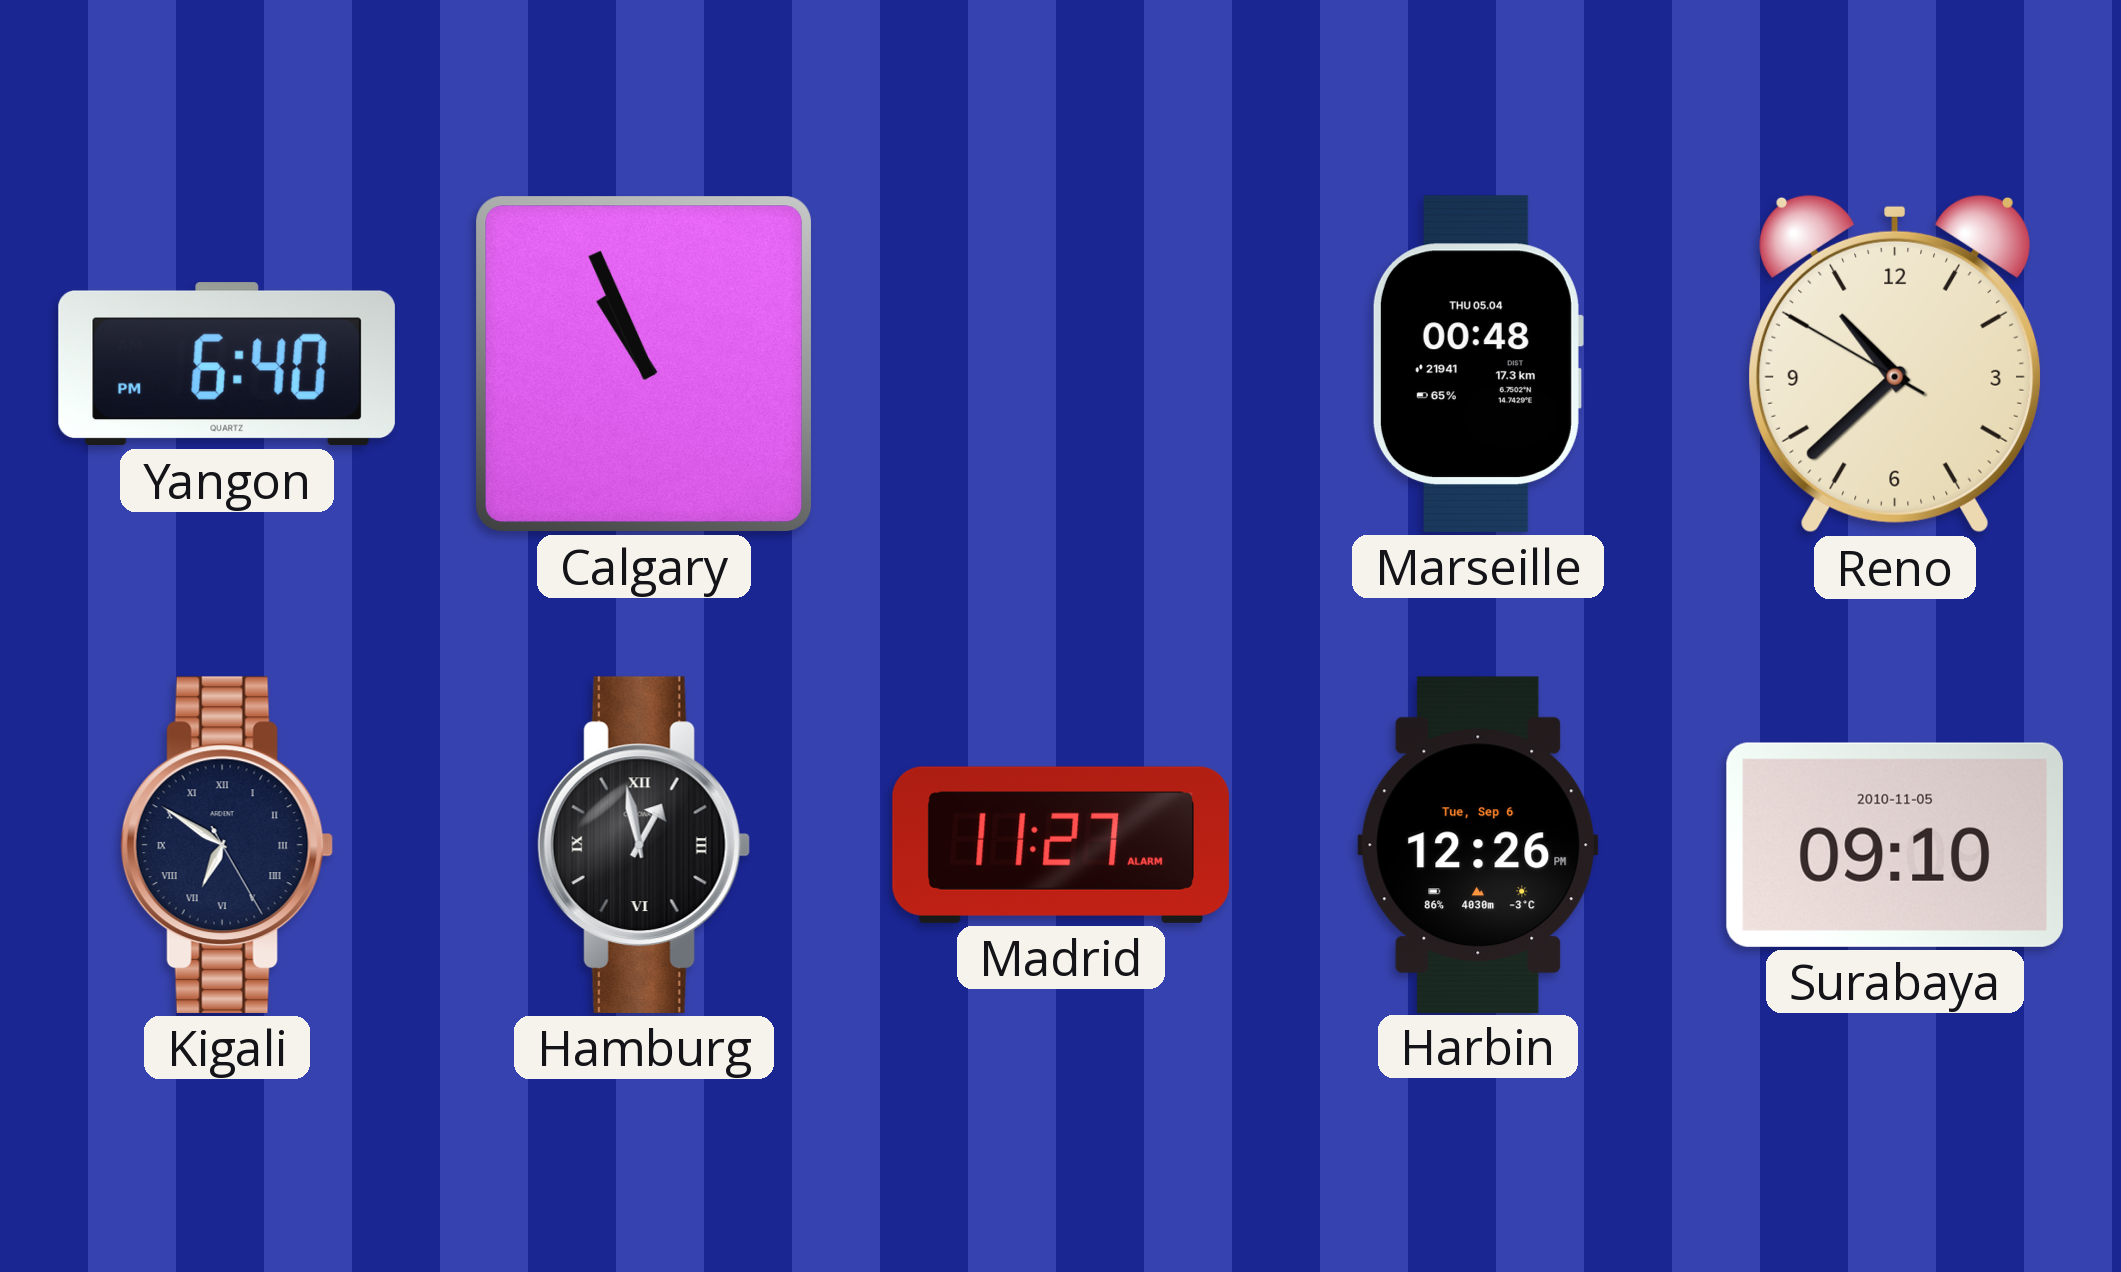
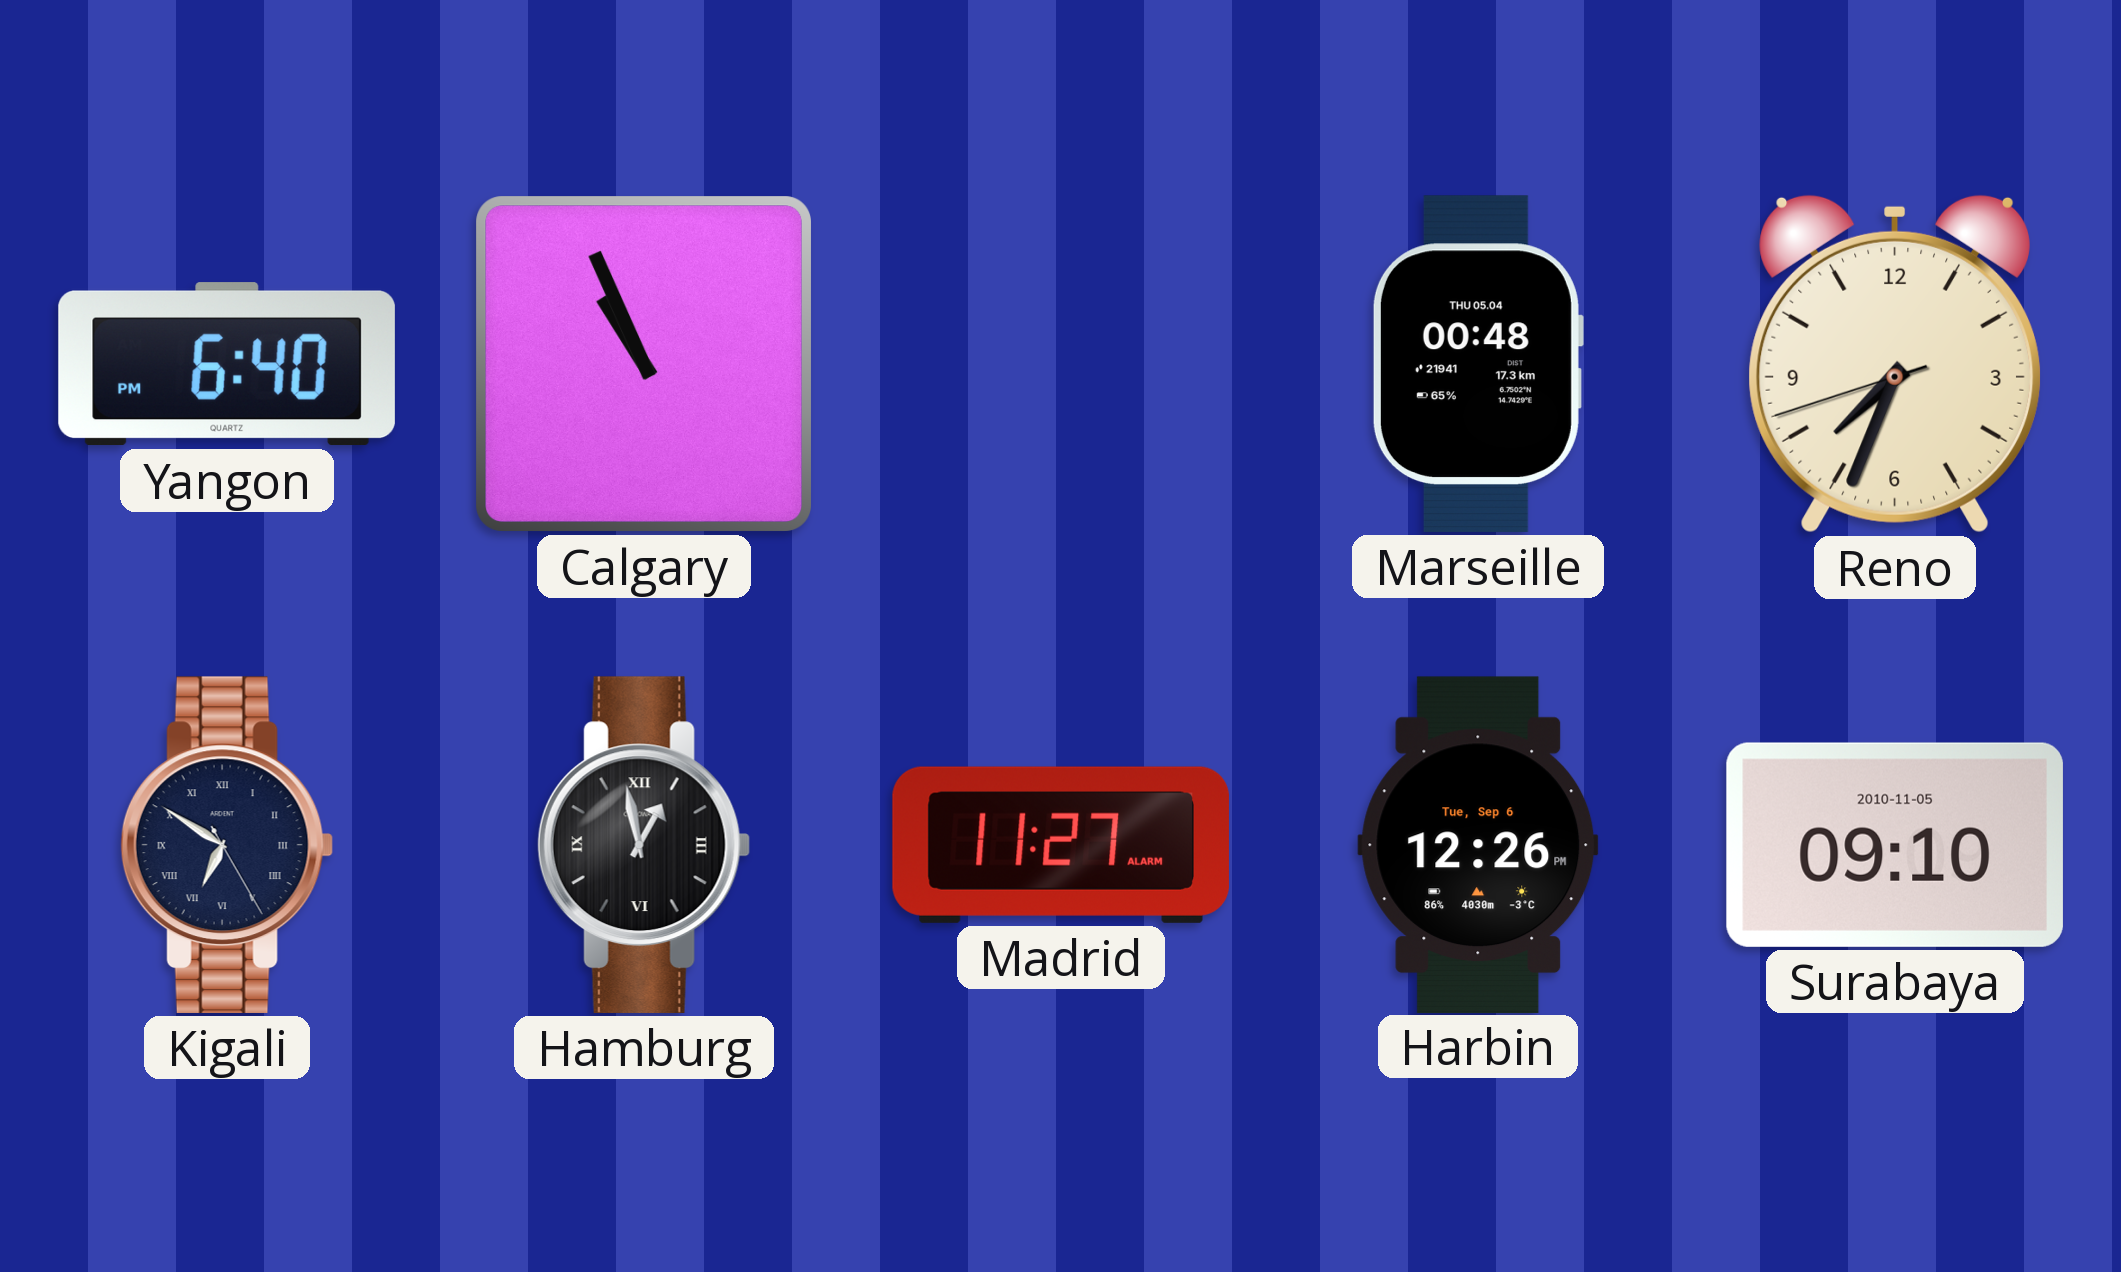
Reno: 10:37 -> 7:33 (1895, 364)
